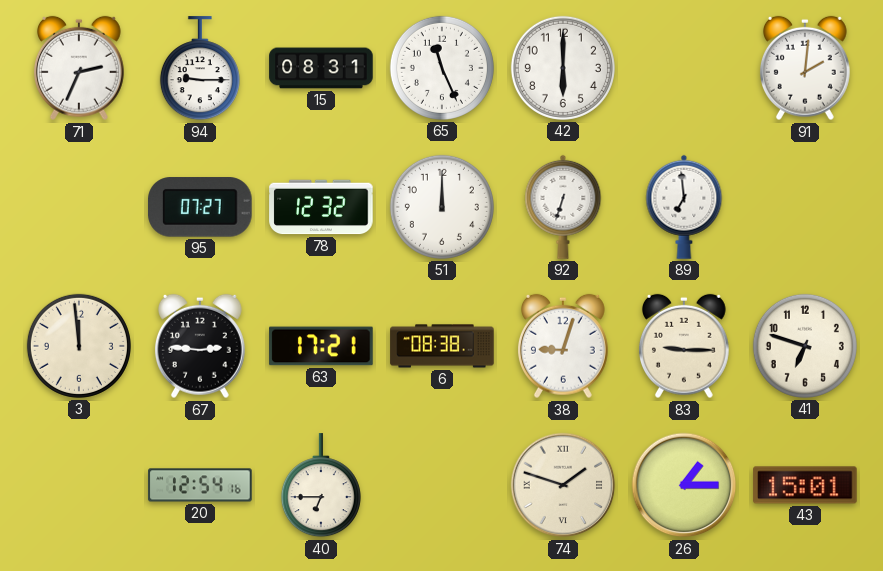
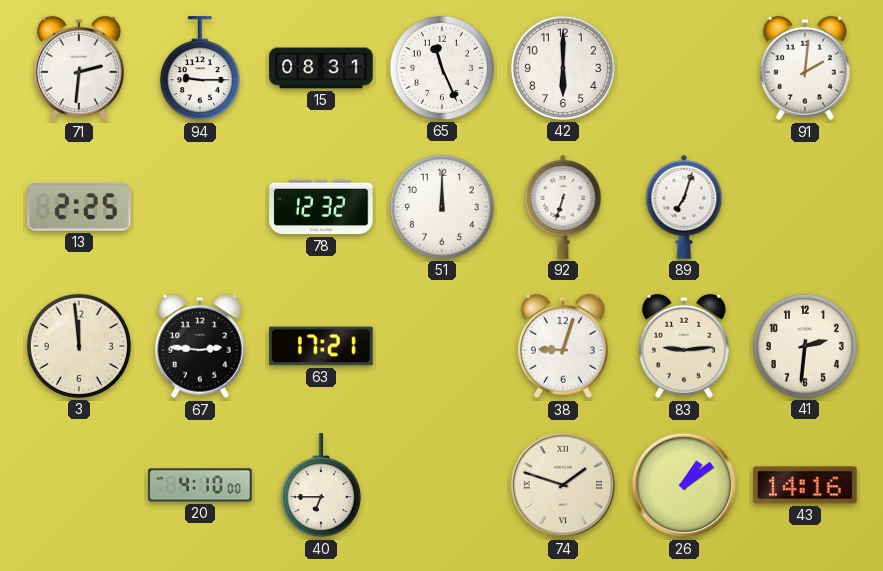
71: 2:34 -> 2:31 (79, 68)
13: none -> 2:25 (79, 207)
95: 07:27 -> none (200, 207)
89: 6:59 -> 7:03 (684, 207)
6: 08:38 -> none (442, 346)
83: 9:15 -> 9:14 (684, 346)
41: 6:48 -> 2:31 (805, 346)
20: 12:54 -> 4:10 (200, 485)
26: 1:15 -> 1:09 (684, 485)
43: 15:01 -> 14:16 (805, 485)
